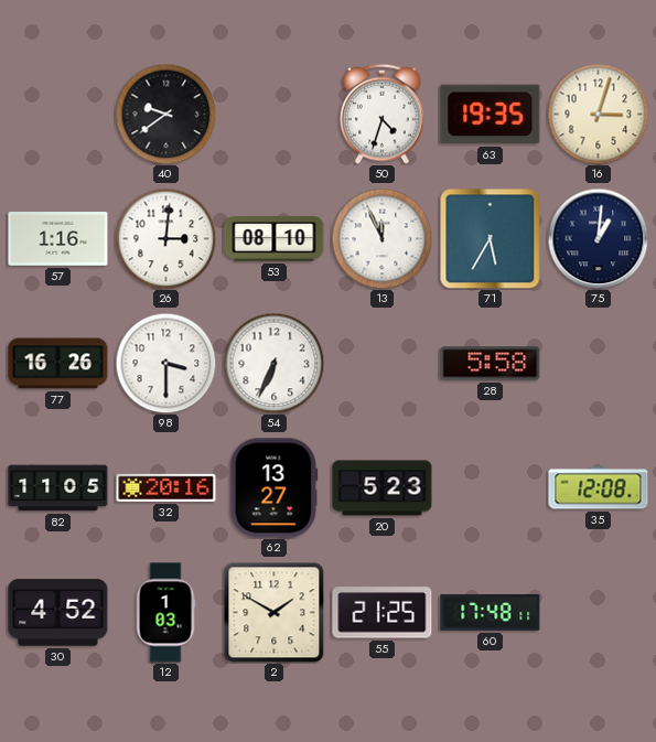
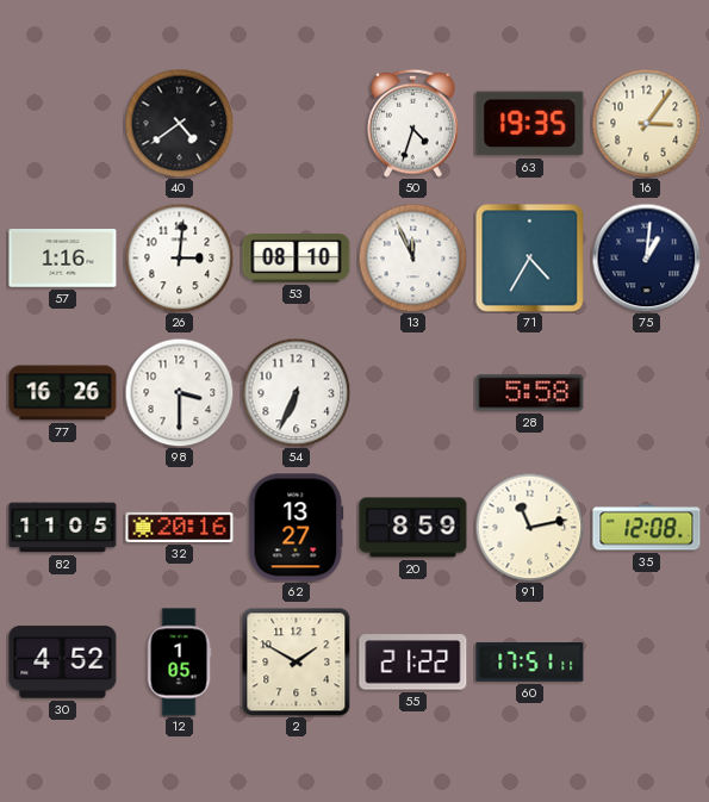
40: 9:39 -> 4:39 (179, 123)
16: 3:03 -> 3:06 (646, 123)
71: 5:35 -> 4:35 (529, 257)
20: 5:23 -> 8:59 (413, 528)
91: none -> 11:13 (529, 527)
12: 1:03 -> 1:05 (179, 663)
55: 21:25 -> 21:22 (413, 663)
60: 17:48 -> 17:51 (530, 663)
